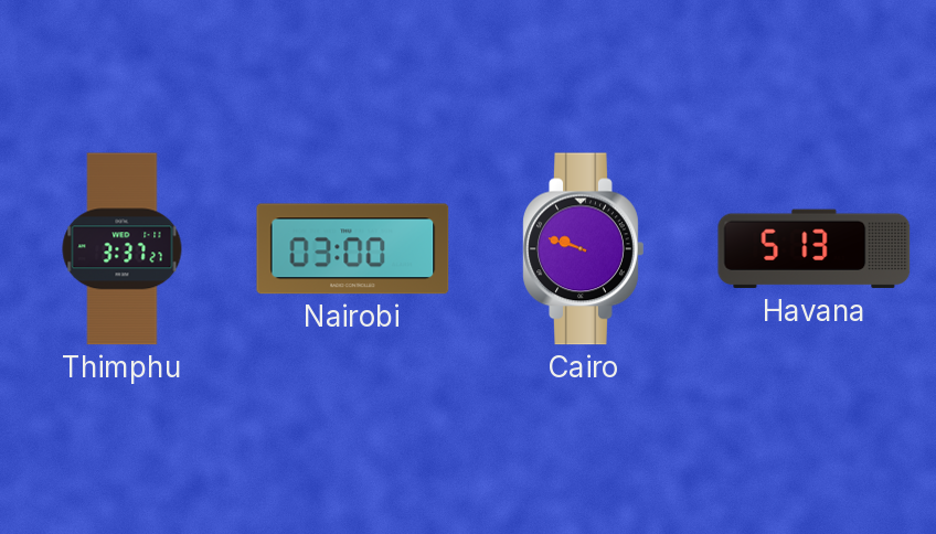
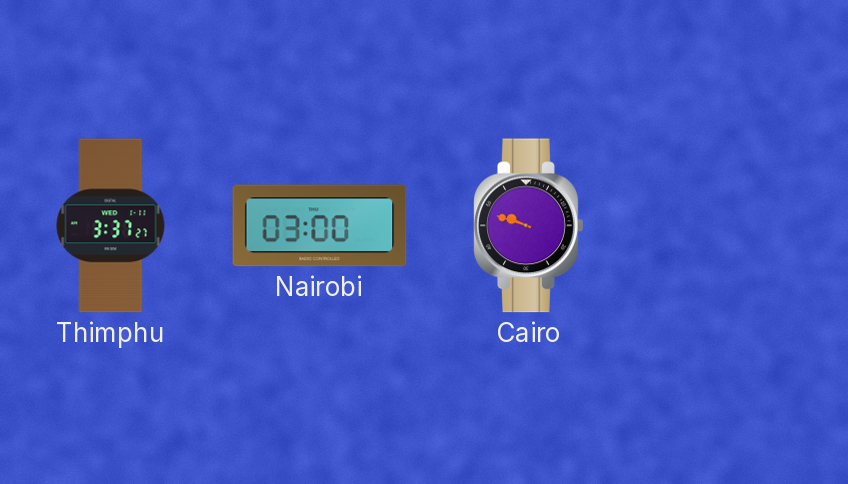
Havana: 5:13 -> none (815, 249)
